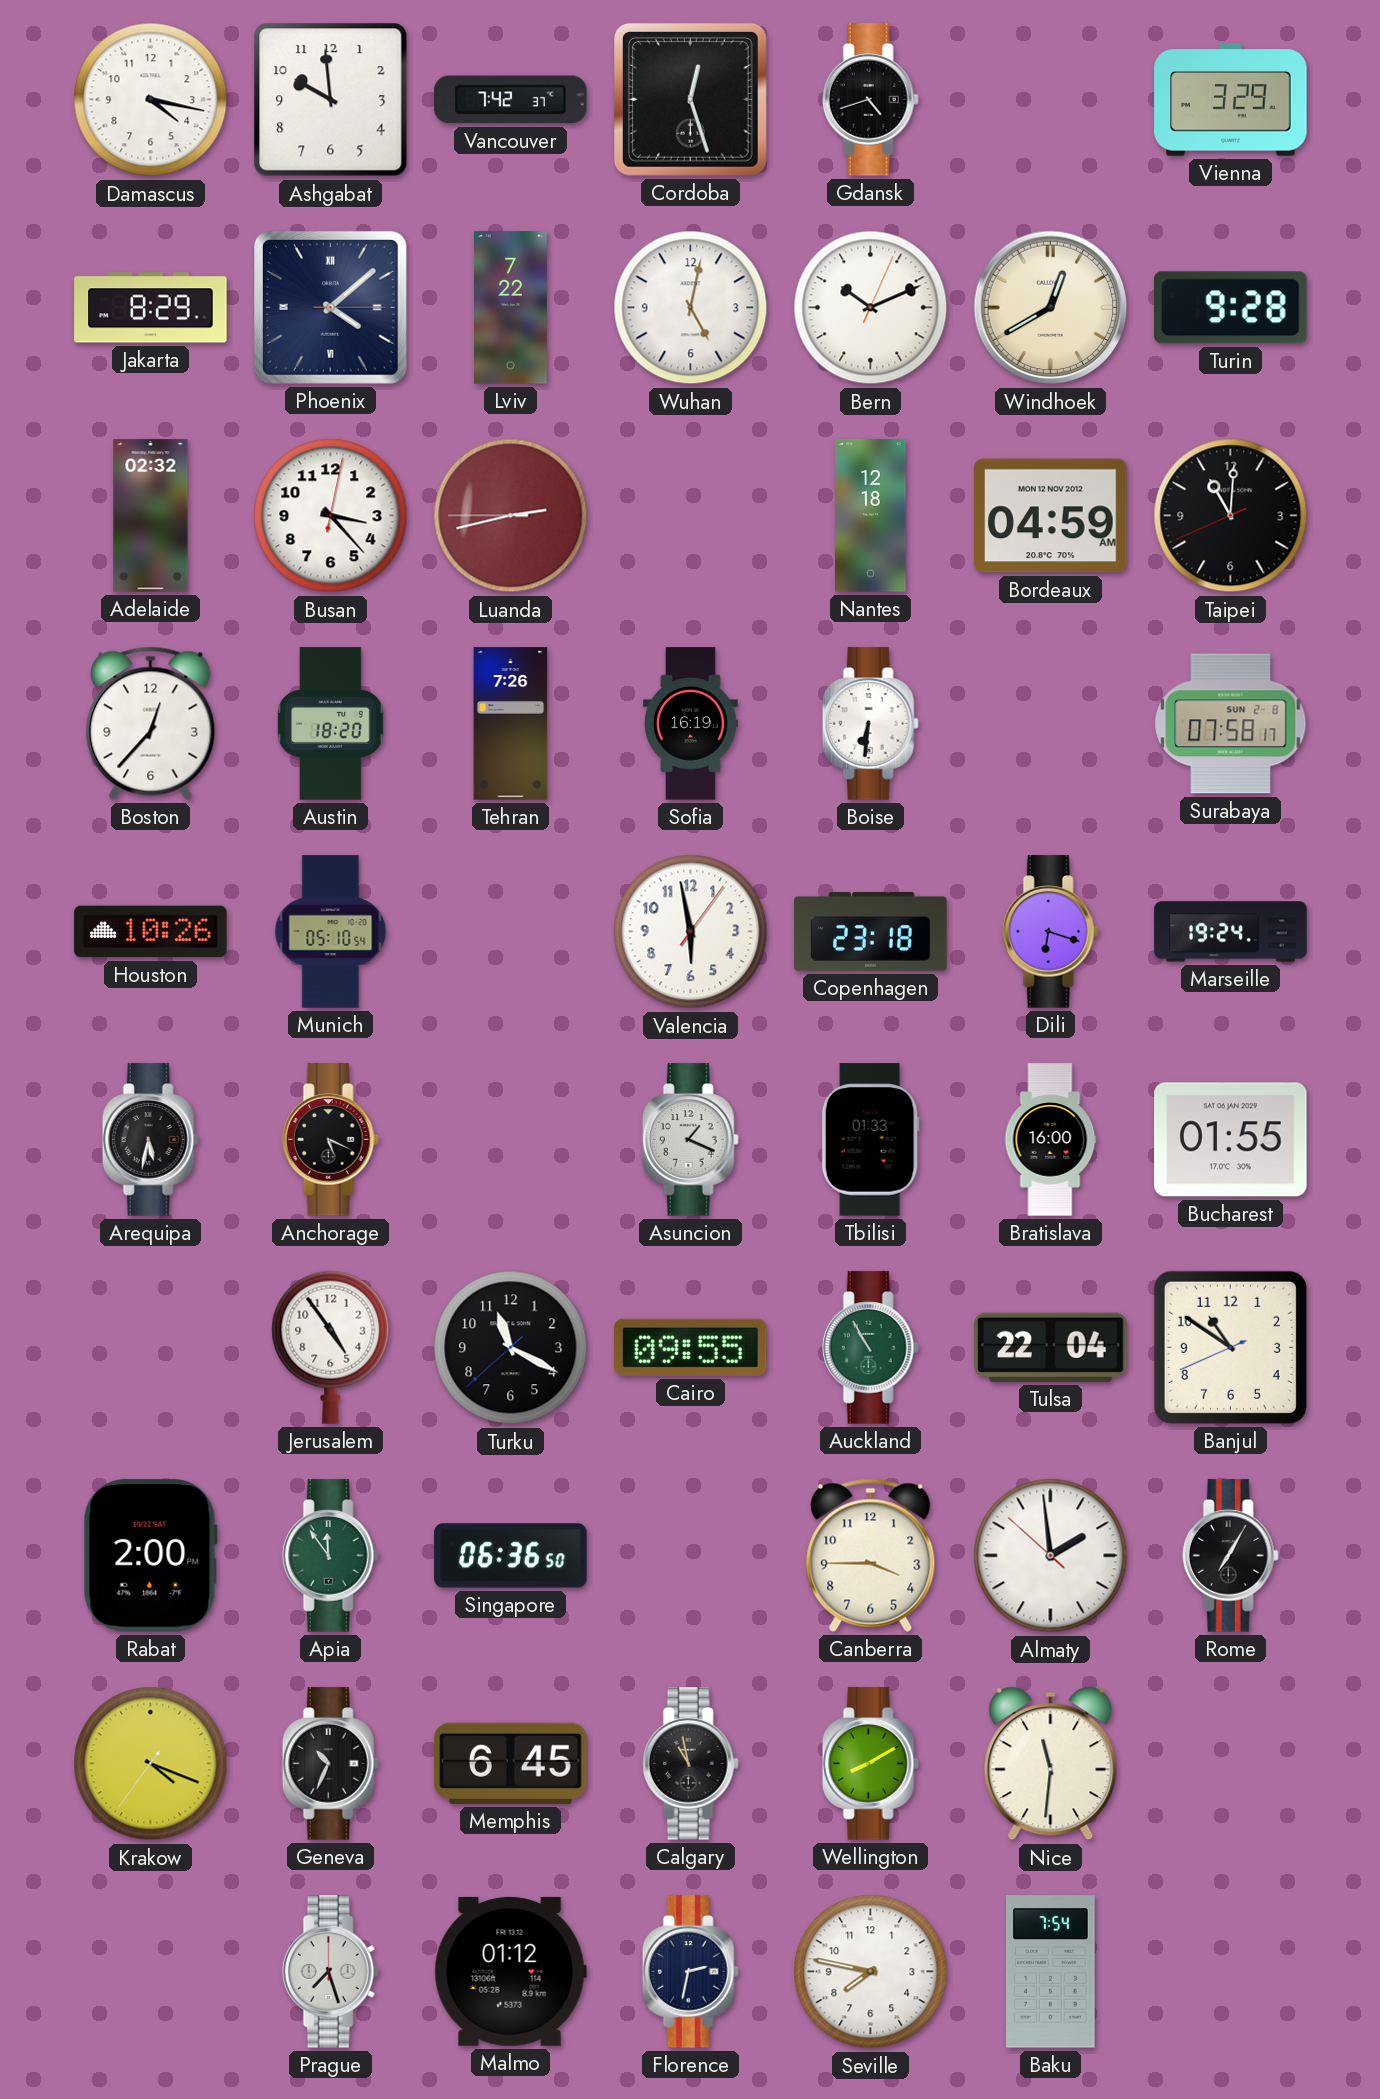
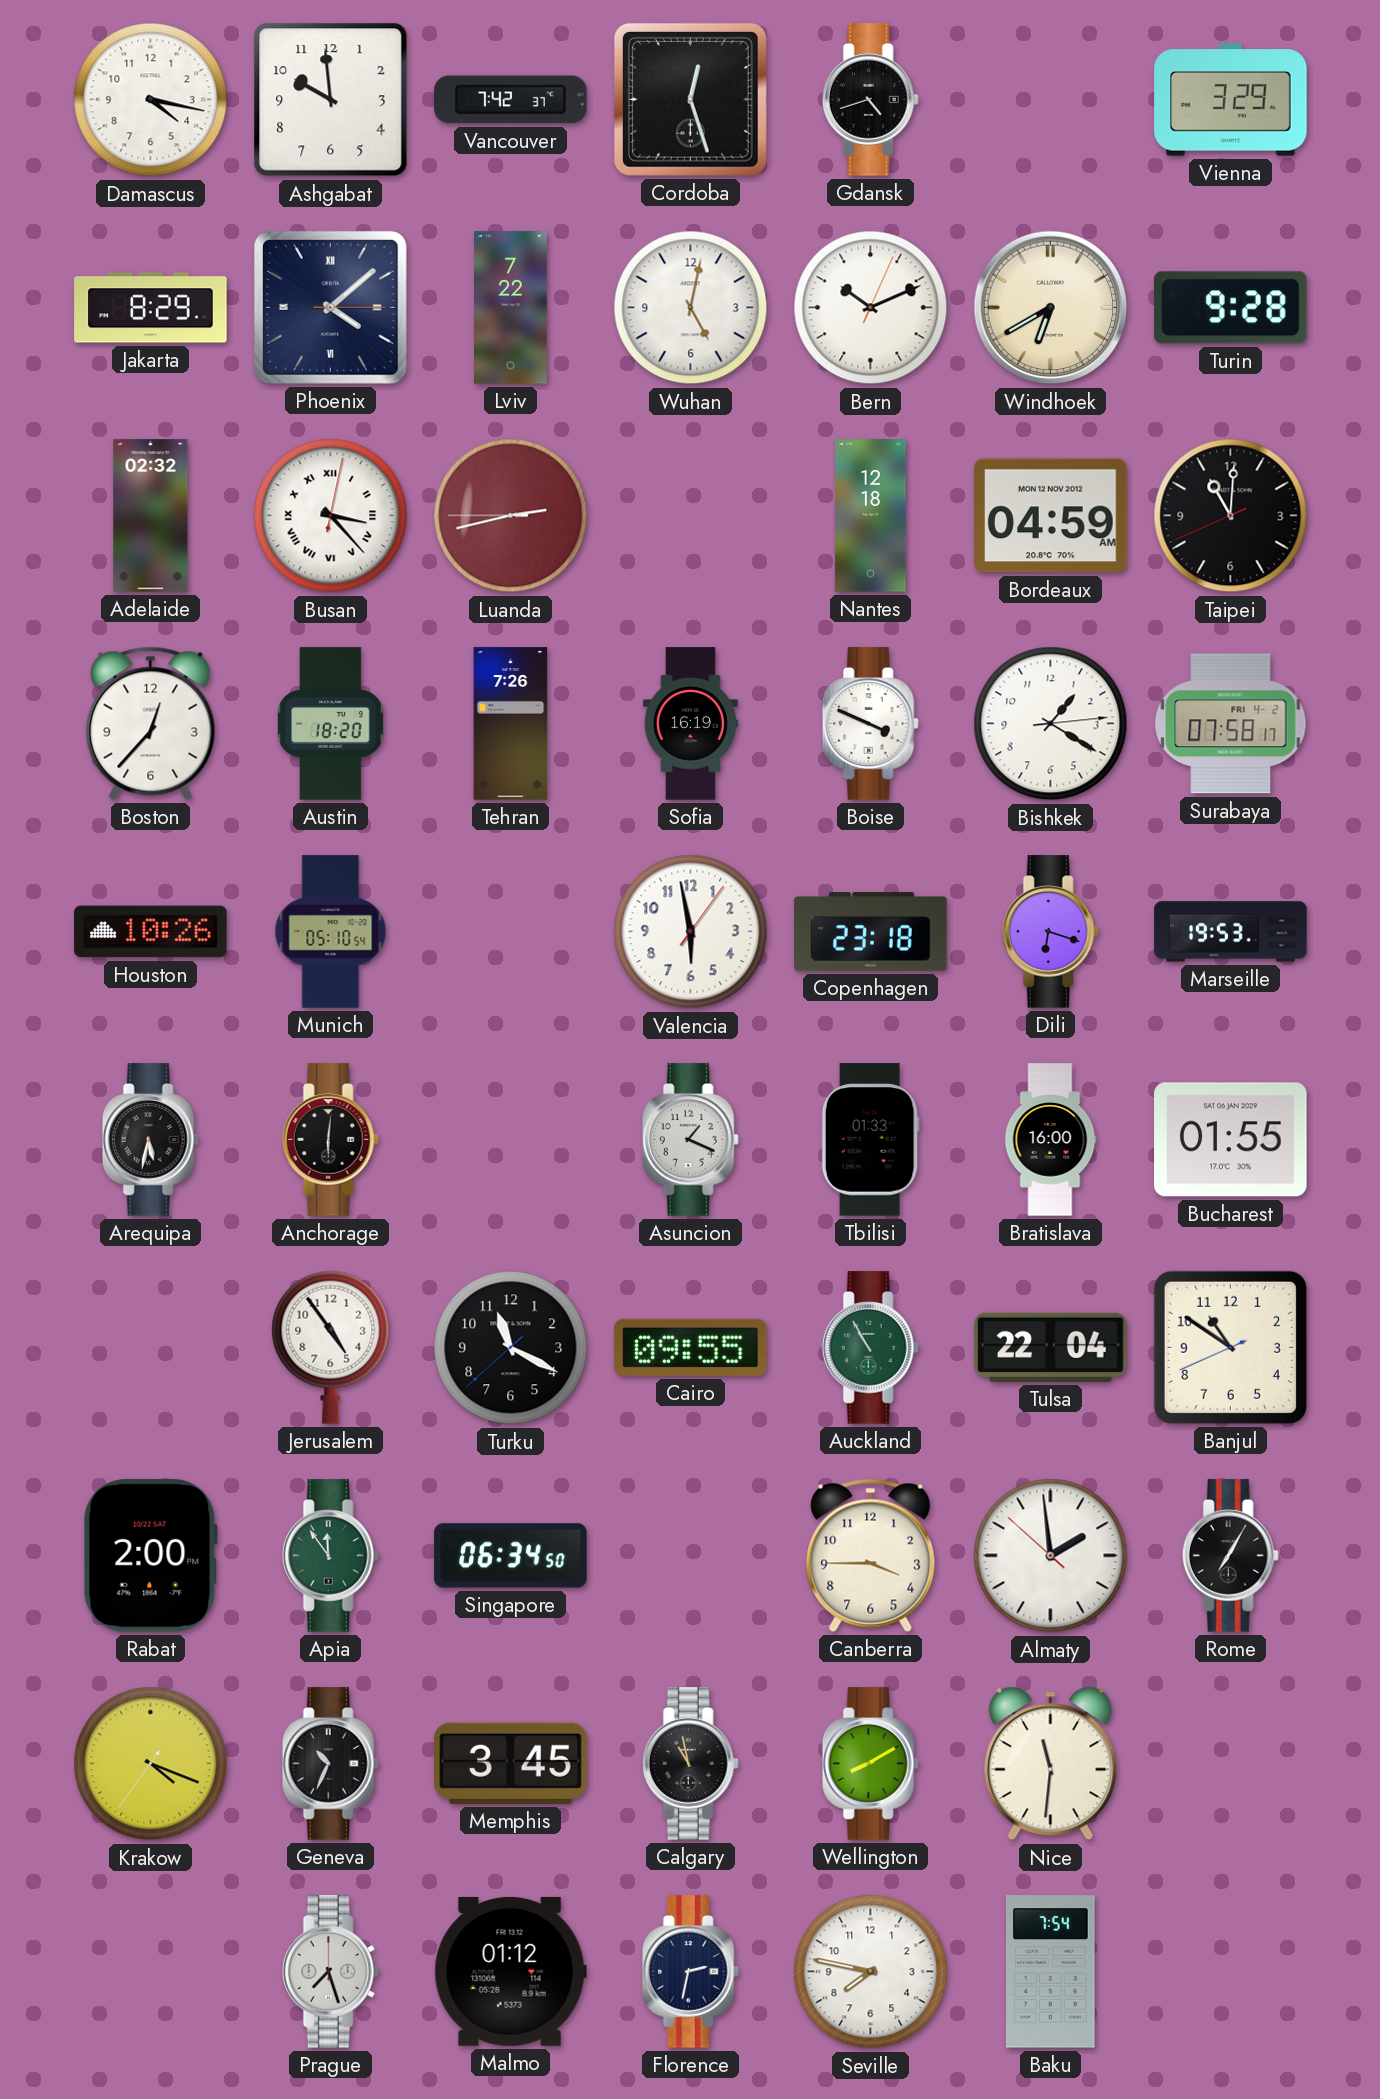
Windhoek: 12:40 -> 6:40 (1051, 308)
Busan numerals: Arabic -> Roman (331, 516)
Boise: 6:31 -> 3:49 (870, 724)
Bishkek: none -> 1:20 (1051, 724)
Surabaya date: SUN 2-8 -> FRI 4-2 (1231, 724)
Marseille: 19:24 -> 19:53 (1231, 932)
Anchorage: 5:19 -> 6:01 (330, 1140)
Singapore: 06:36 -> 06:34 (511, 1556)
Memphis: 6:45 -> 3:45 (511, 1763)
